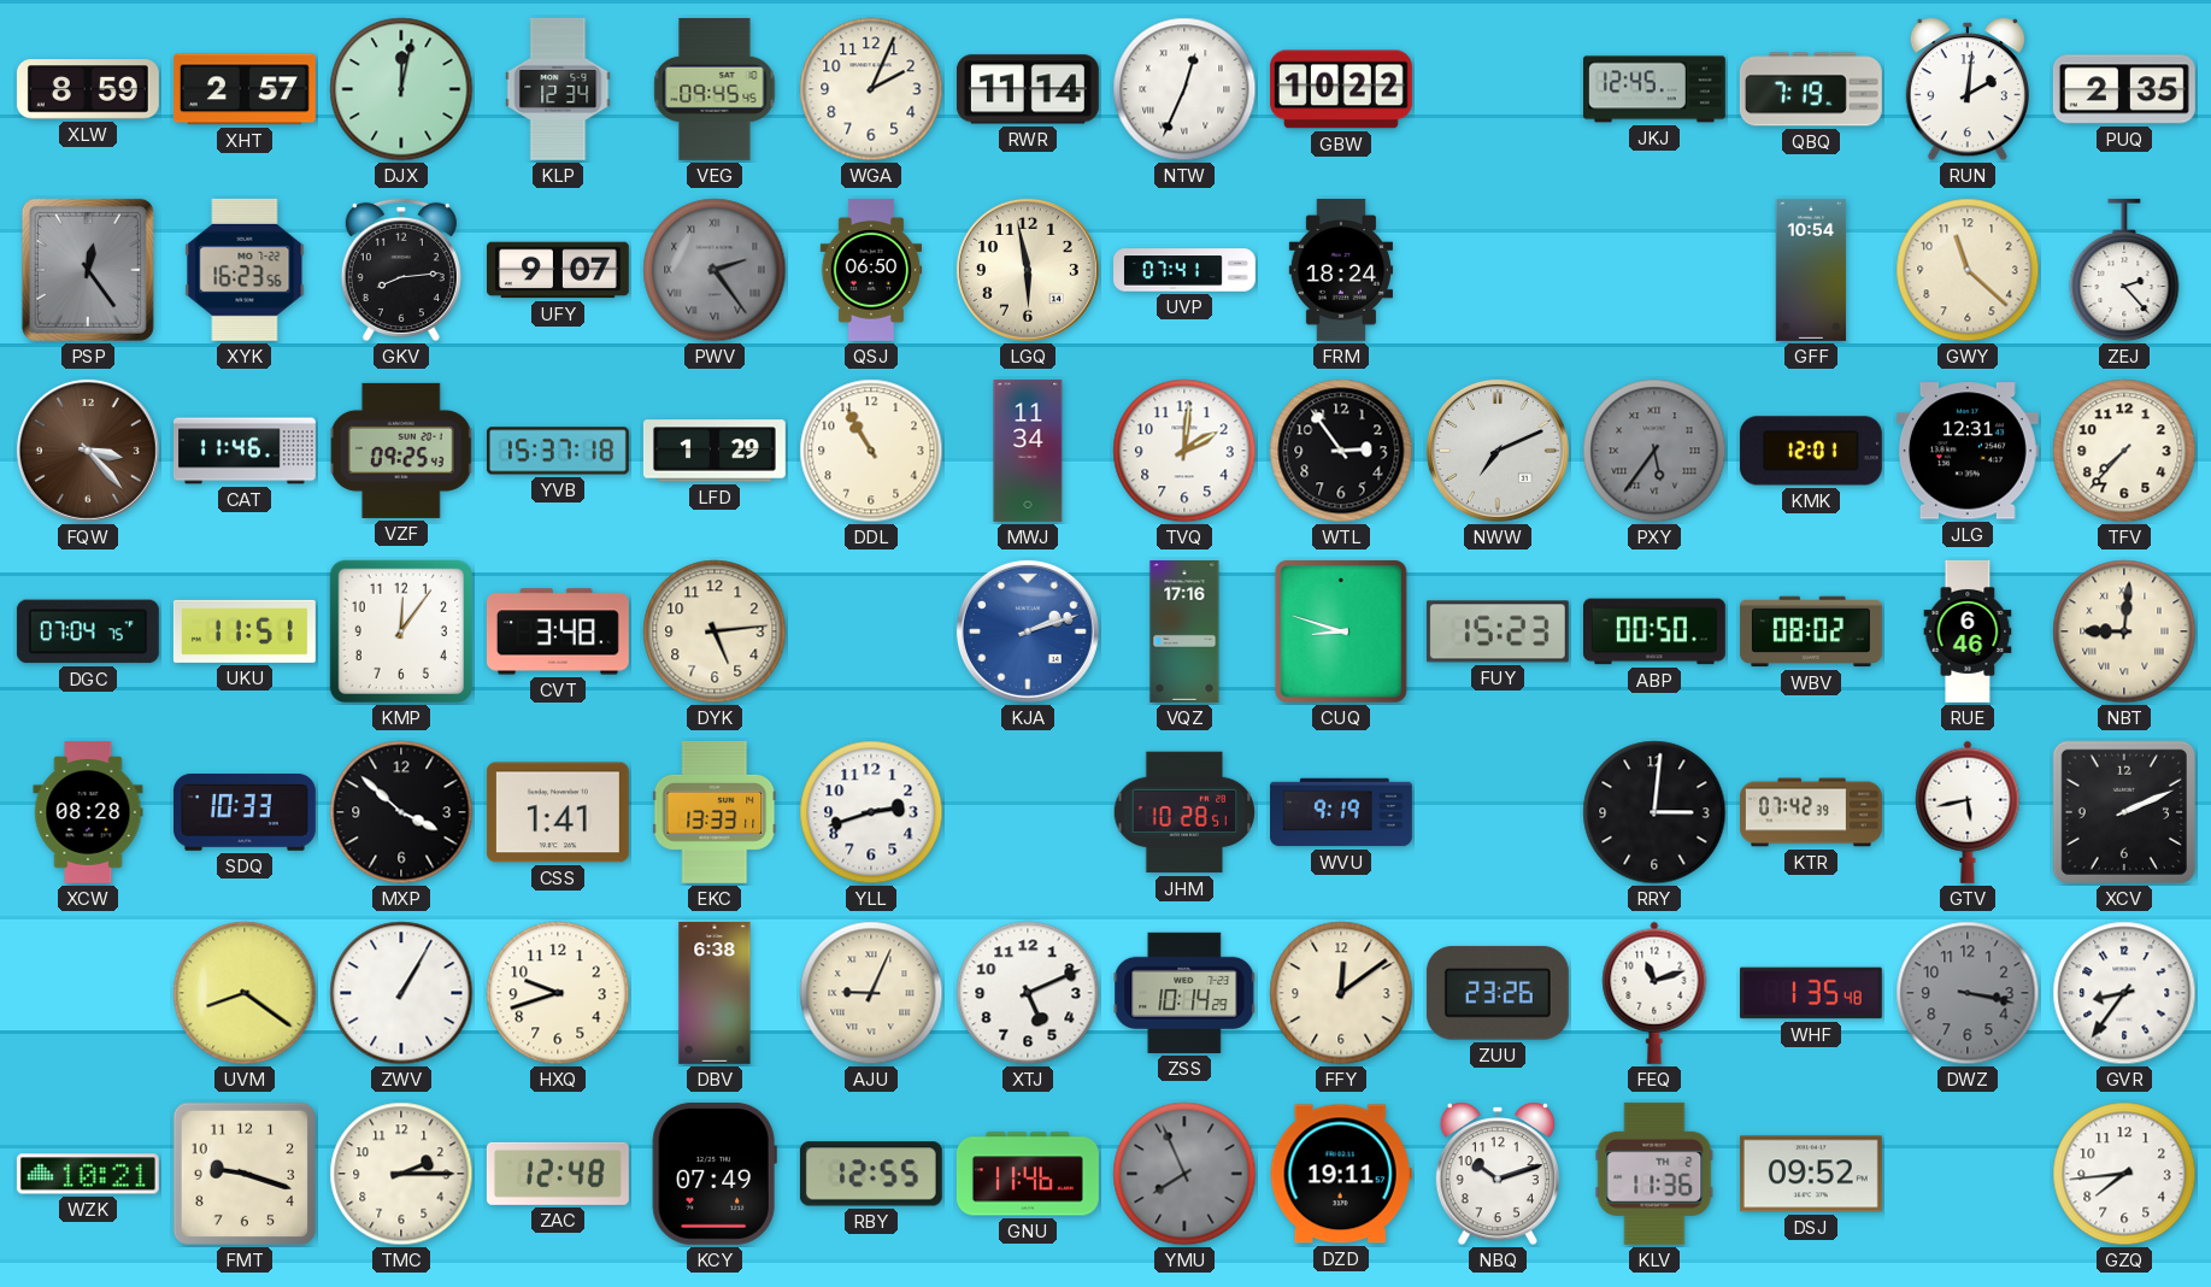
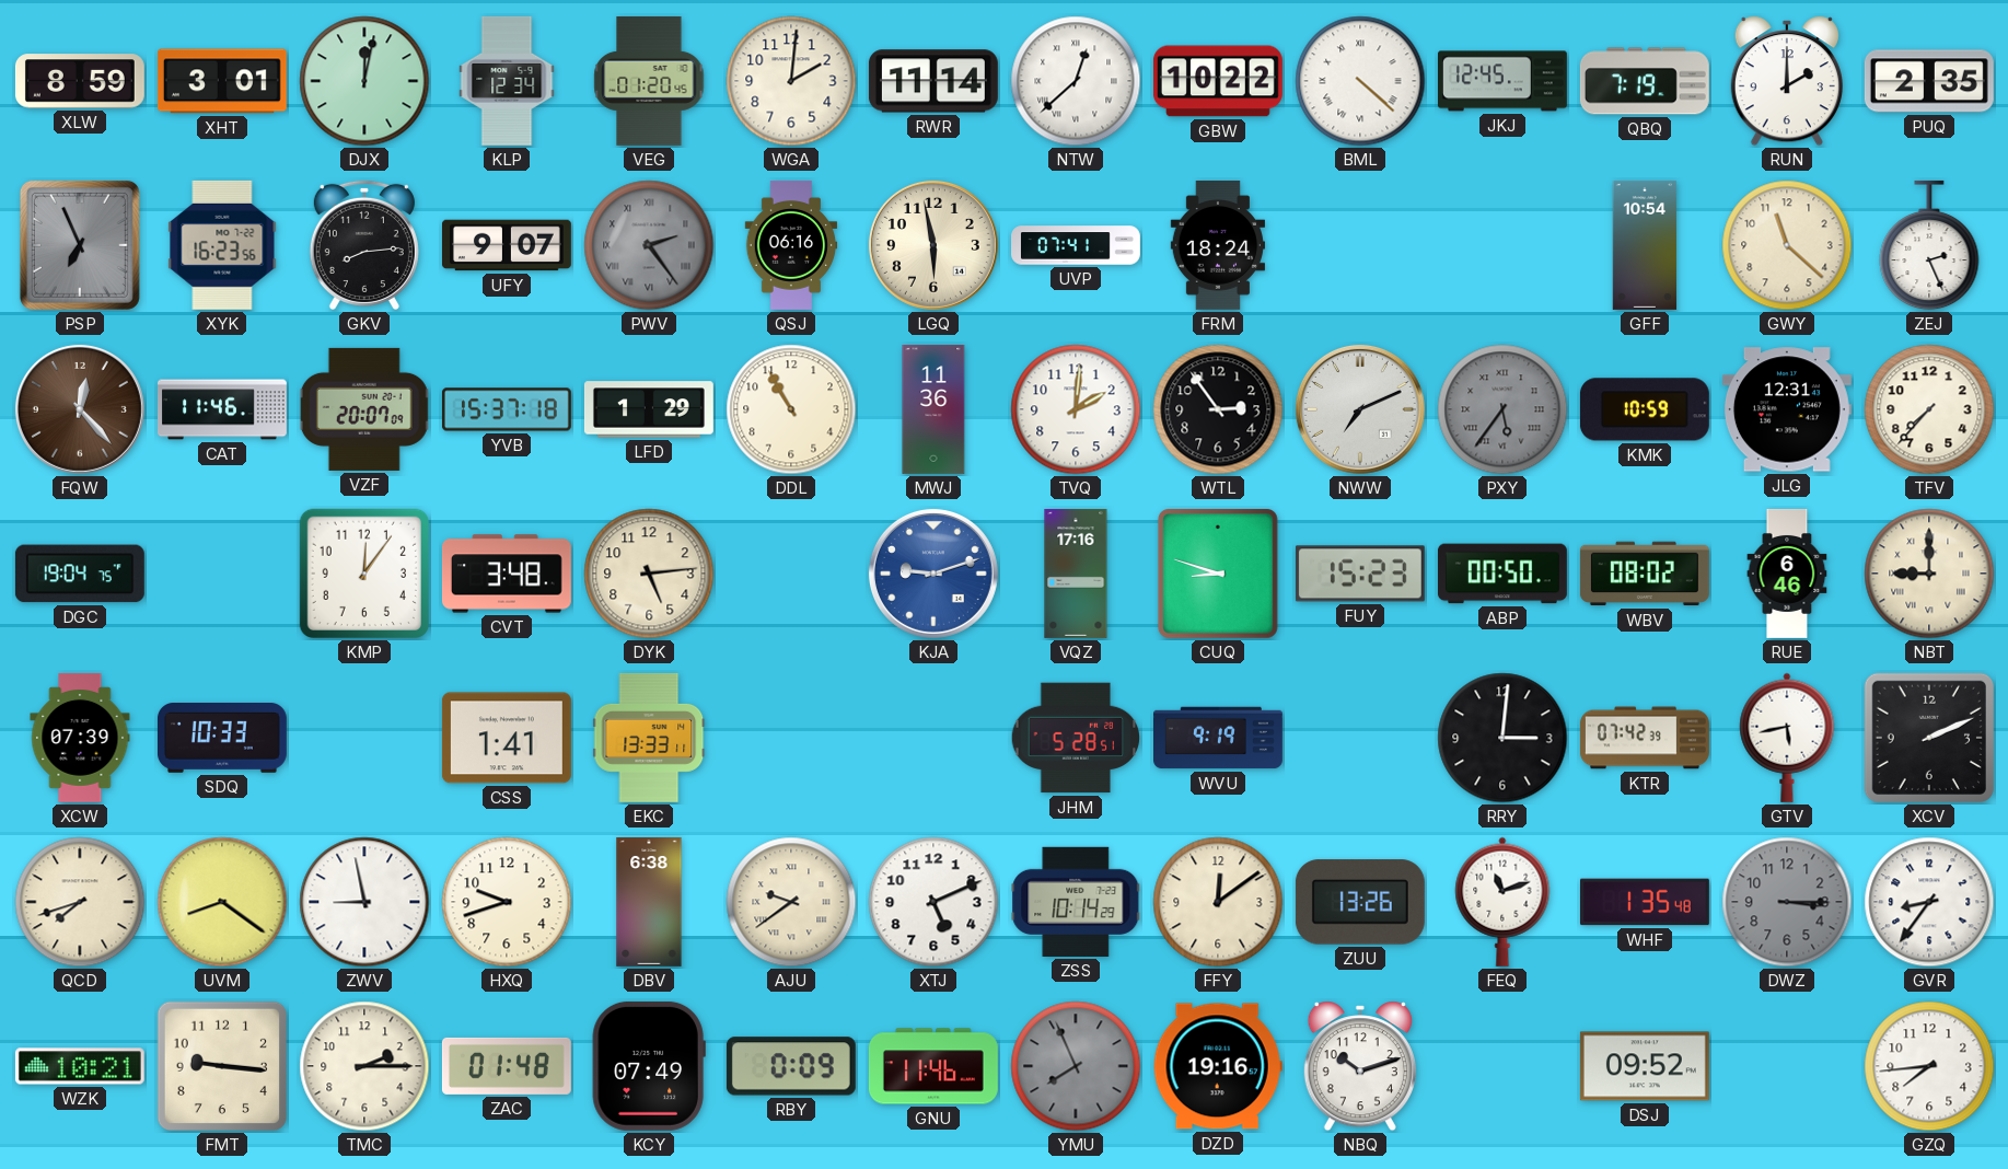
XHT: 2:57 -> 3:01 (222, 81)
VEG: 09:45 -> 01:20 (649, 81)
WGA: 2:04 -> 2:01 (791, 81)
NTW: 12:34 -> 12:38 (1076, 81)
BML: none -> 4:22 (1360, 81)
RUN: 2:01 -> 2:00 (1787, 81)
PSP: 12:24 -> 6:56 (80, 245)
QSJ: 06:50 -> 06:16 (791, 245)
ZEJ: 2:23 -> 2:26 (1929, 245)
FQW: 3:23 -> 12:23 (80, 409)
VZF: 09:25 -> 20:07 (364, 409)
MWJ: 11:34 -> 11:36 (933, 409)
KMK: 12:01 -> 10:59 (1645, 409)
DGC: 07:04 -> 19:04 (80, 574)
UKU: 11:51 -> none (245, 631)
KJA: 2:12 -> 9:12 (933, 574)
NBT: 9:01 -> 9:00 (1929, 574)
XCW: 08:28 -> 07:39 (80, 738)
MXP: 3:52 -> none (401, 812)
YLL: 2:42 -> none (871, 812)
JHM: 10:28 -> 5:28 (1076, 738)
QCD: none -> 7:42 (80, 902)
ZWV: 1:05 -> 8:58 (364, 902)
AJU: 9:04 -> 9:39 (791, 902)
ZUU: 23:26 -> 13:26 (1360, 902)
DWZ: 3:17 -> 3:15 (1787, 902)
FMT: 9:18 -> 9:16 (222, 1066)
ZAC: 12:48 -> 01:48 (507, 1066)
RBY: 12:55 -> 0:09 (791, 1066)
DZD: 19:11 -> 19:16 (1218, 1066)
KLV: 11:36 -> none (1654, 1174)
